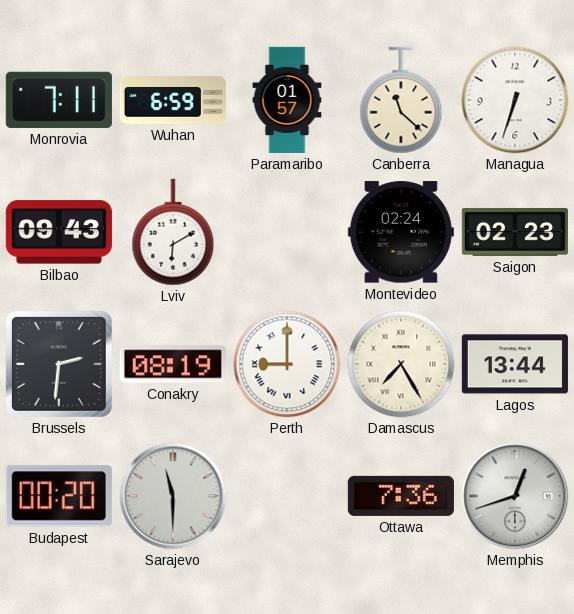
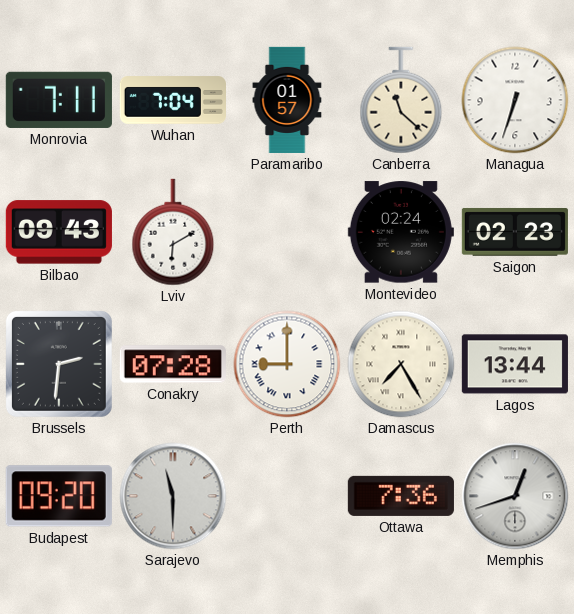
Wuhan: 6:59 -> 7:04 (173, 100)
Conakry: 08:19 -> 07:28 (173, 364)
Budapest: 00:20 -> 09:20 (59, 496)
